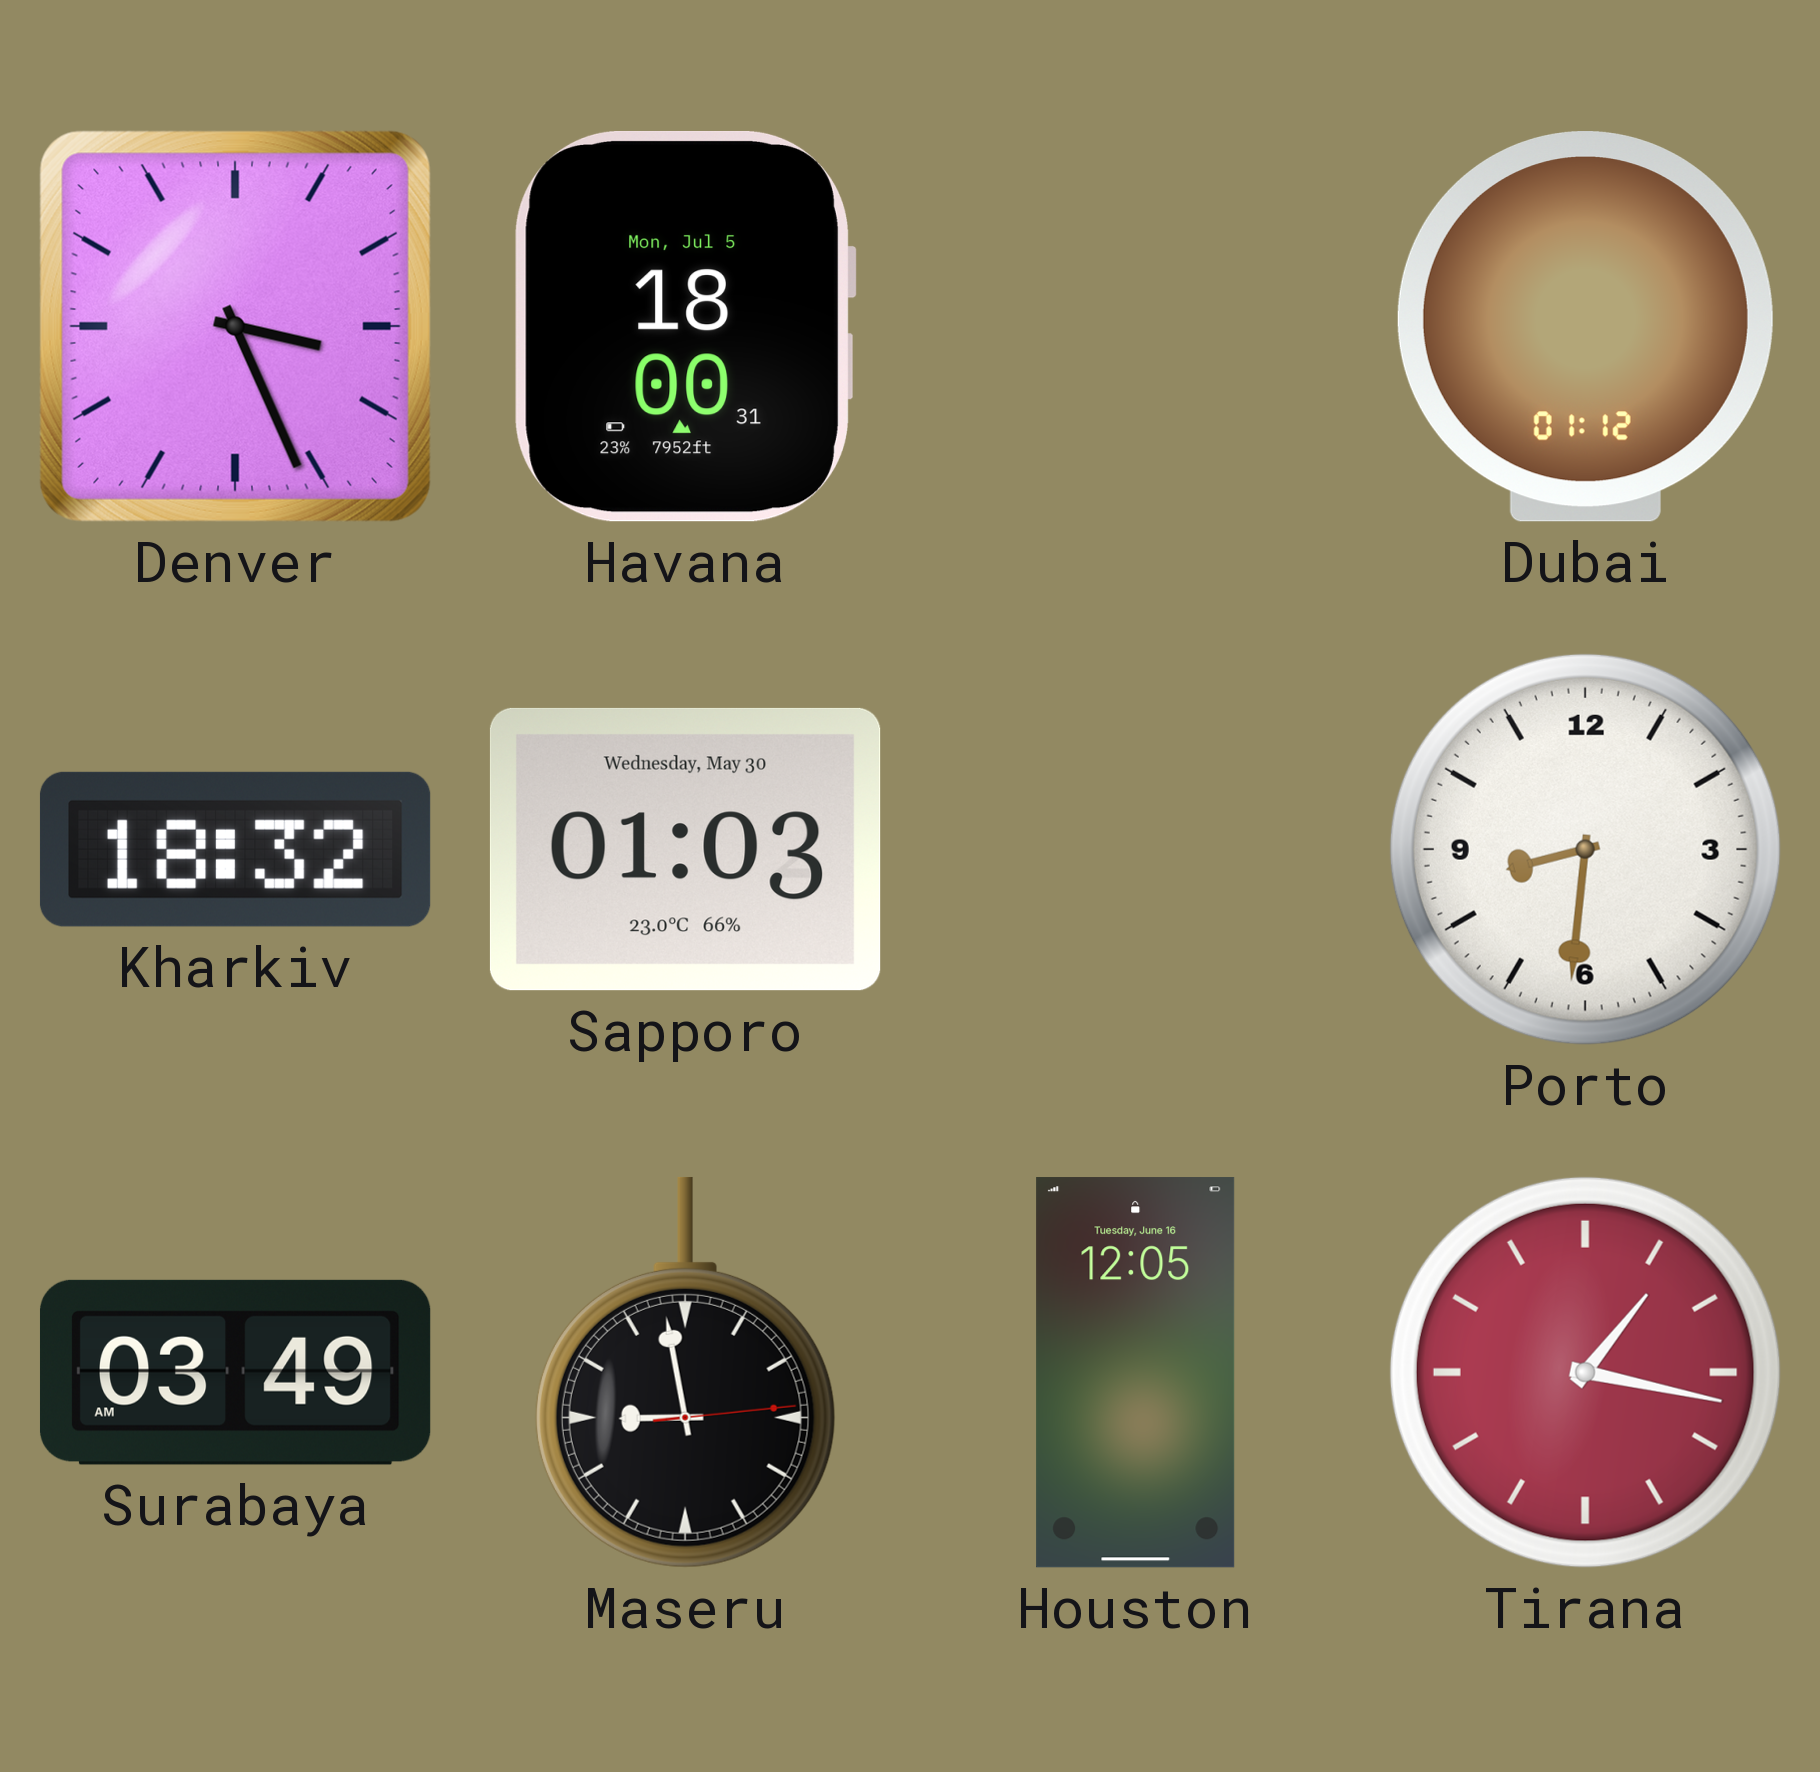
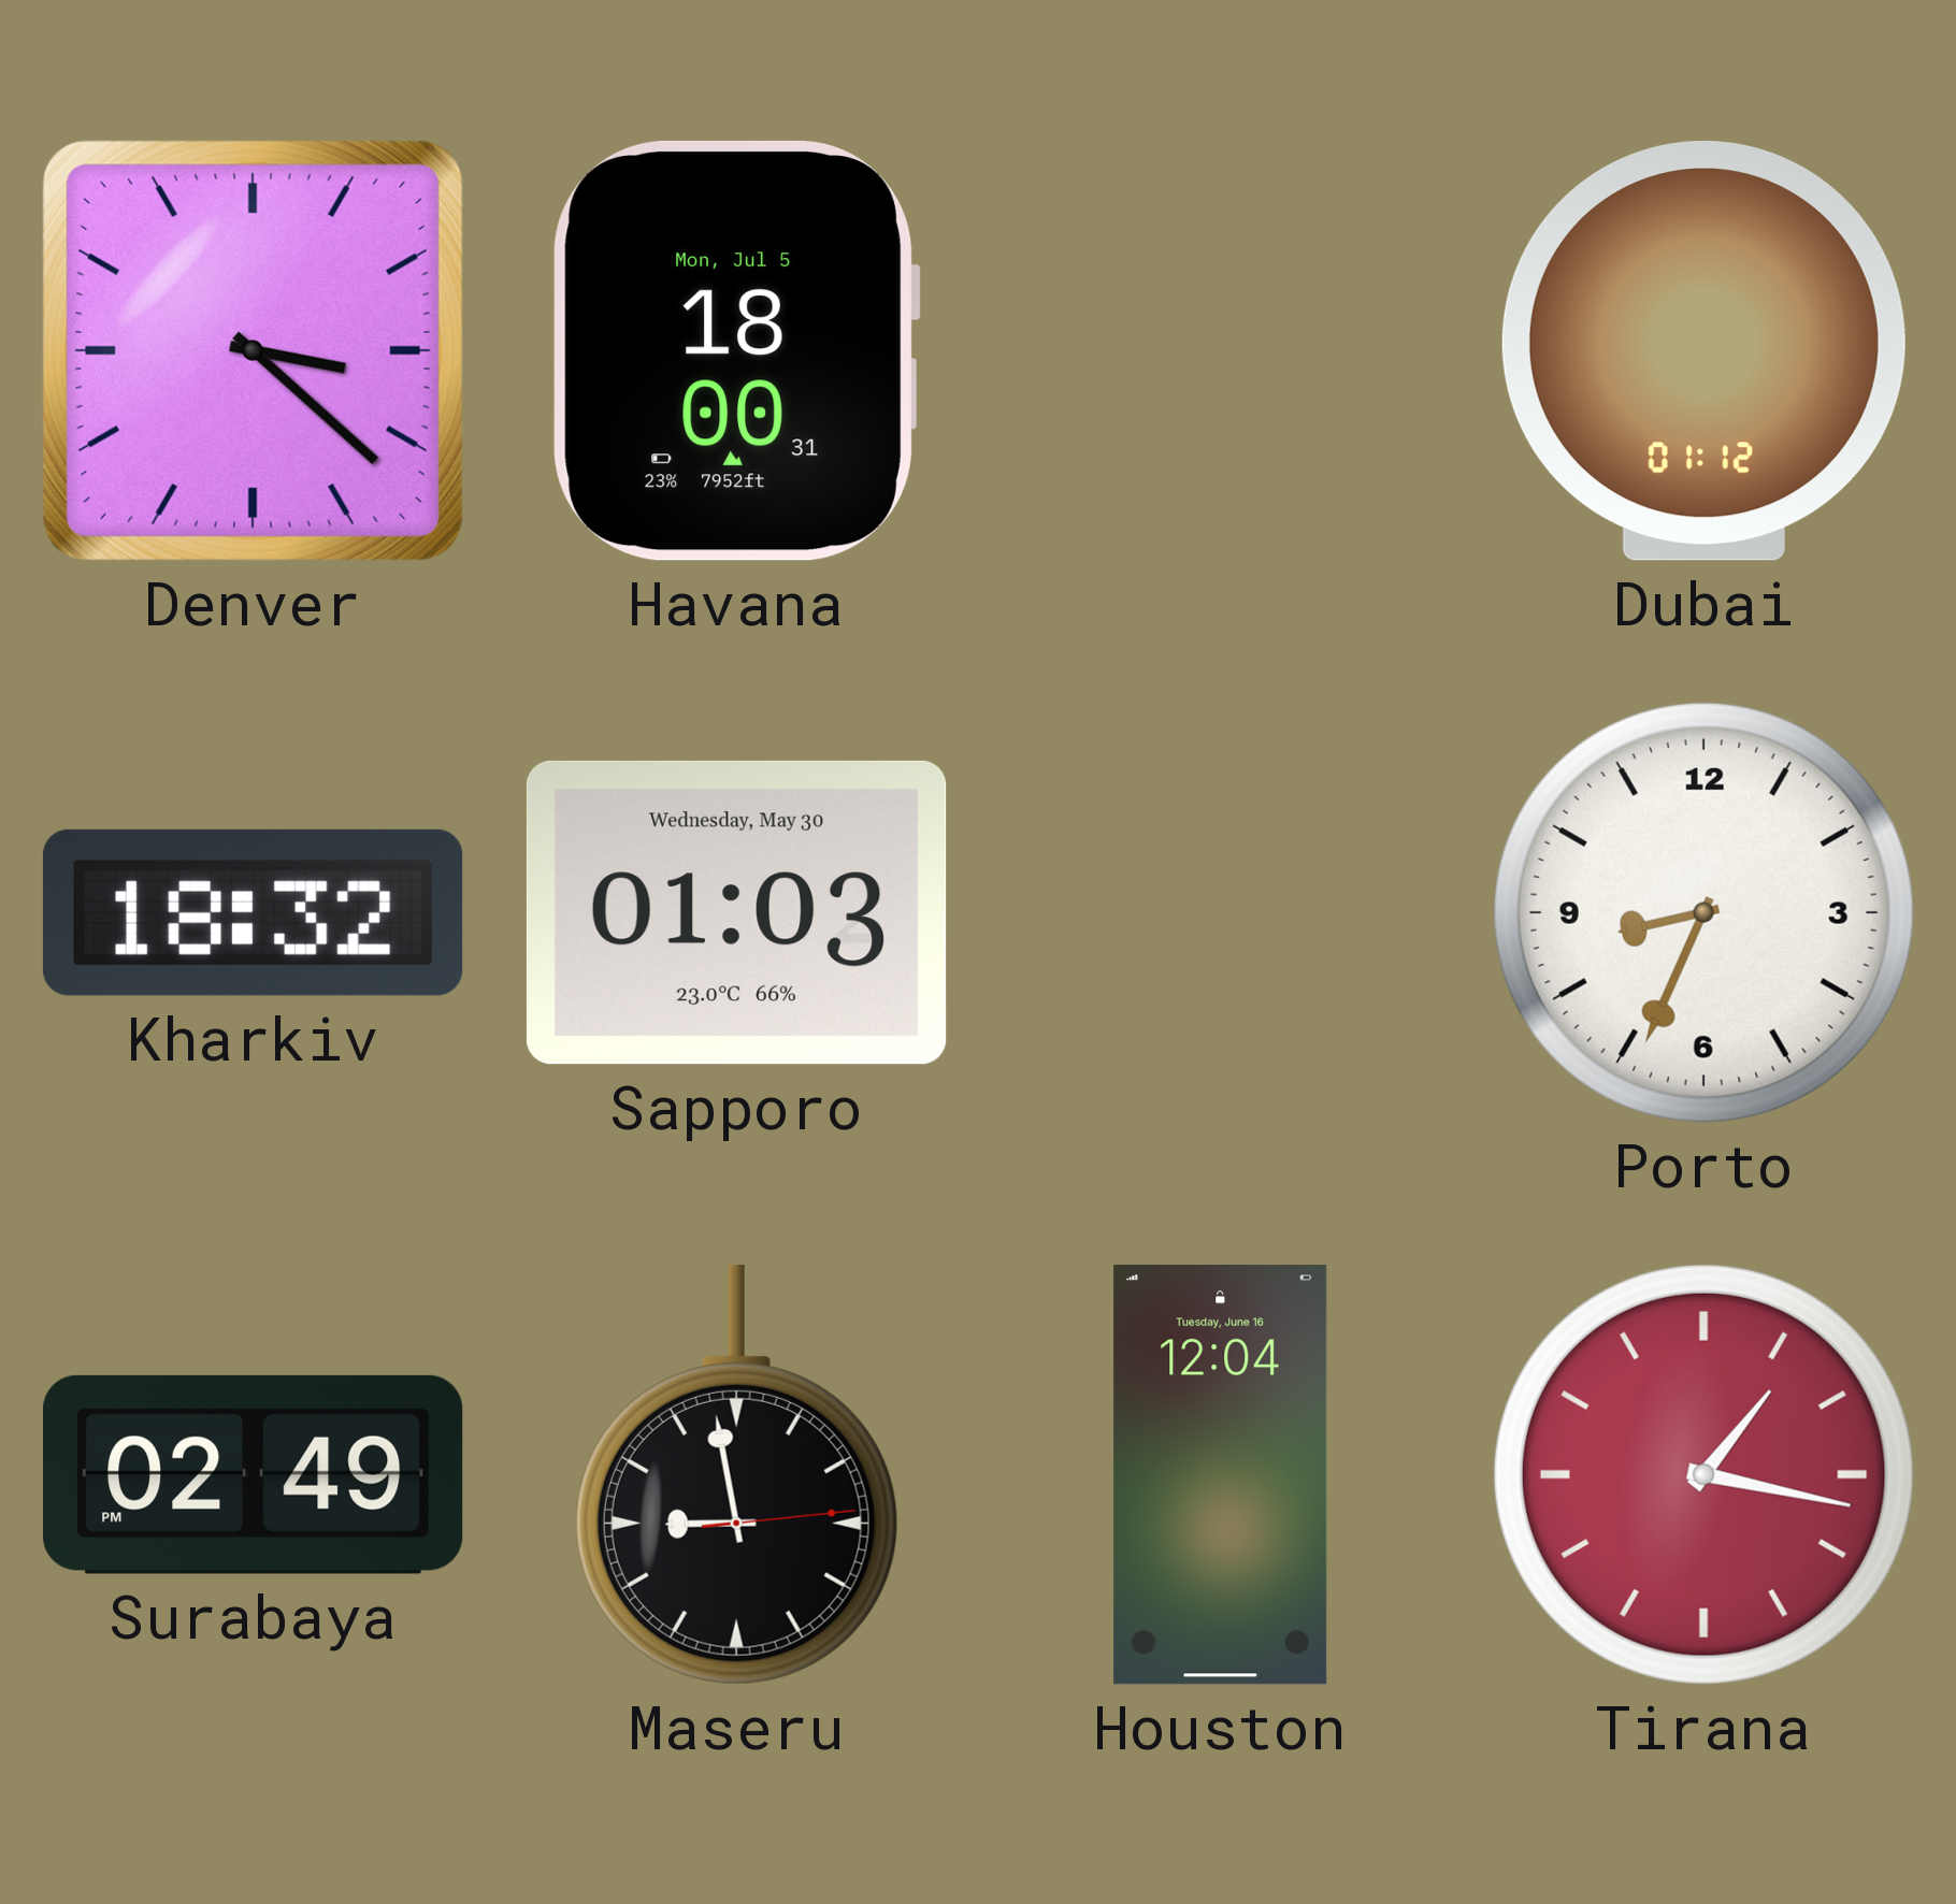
Denver: 3:26 -> 3:22 (253, 350)
Porto: 8:31 -> 8:34 (1703, 912)
Surabaya: 03:49 -> 02:49 (253, 1474)
Houston: 12:05 -> 12:04 (1221, 1475)
